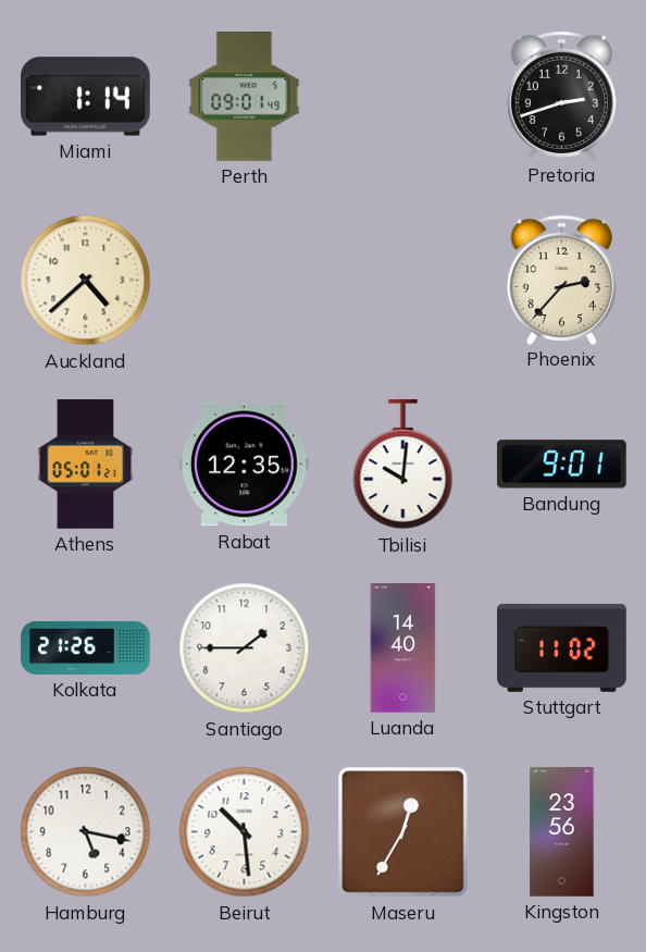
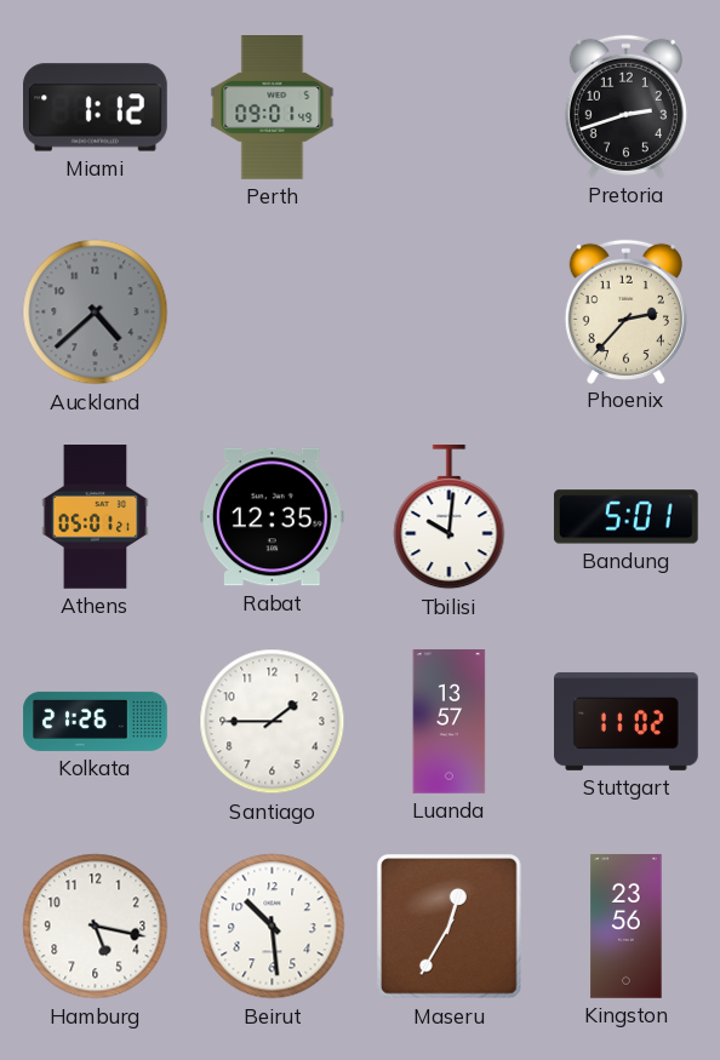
Miami: 1:14 -> 1:12 (96, 108)
Auckland dial: cream -> grey (96, 313)
Bandung: 9:01 -> 5:01 (625, 517)
Luanda: 14:40 -> 13:57 (450, 722)
